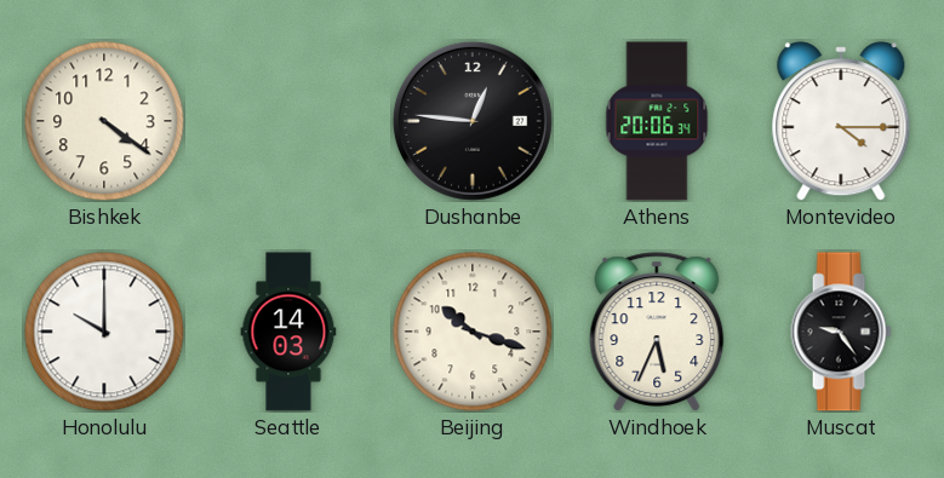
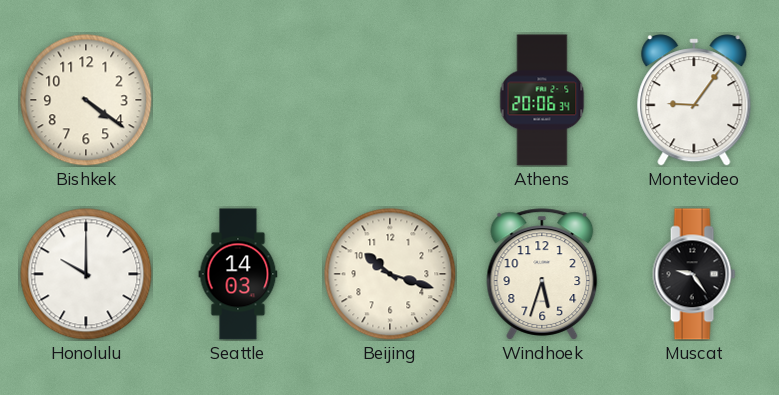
Dushanbe: 12:46 -> none (473, 121)
Montevideo: 4:15 -> 9:06 (694, 100)
Windhoek: 5:34 -> 5:33 (542, 274)
